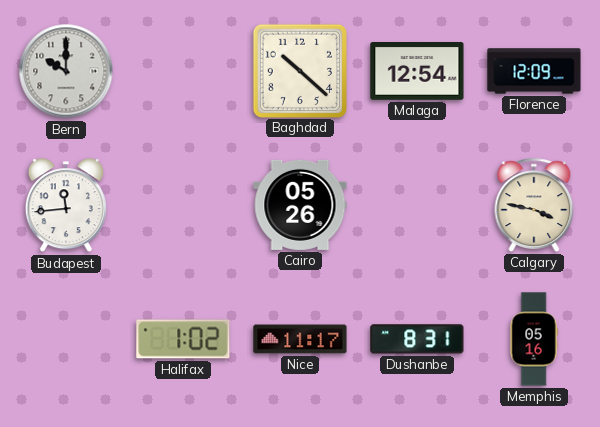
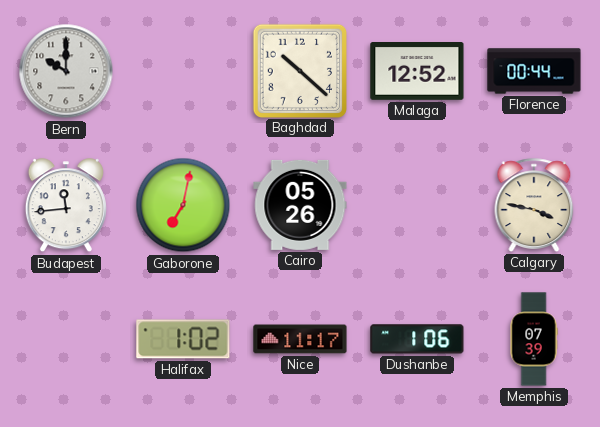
Malaga: 12:54 -> 12:52 (417, 72)
Florence: 12:09 -> 00:44 (534, 71)
Gaborone: none -> 7:02 (183, 205)
Dushanbe: 8:31 -> 1:06 (417, 339)
Memphis: 05:16 -> 07:39 (534, 339)
